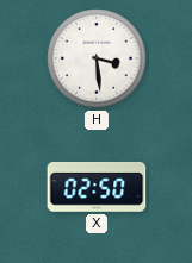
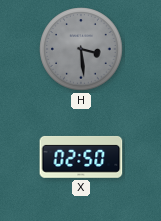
H dial: white -> grey (81, 49)
